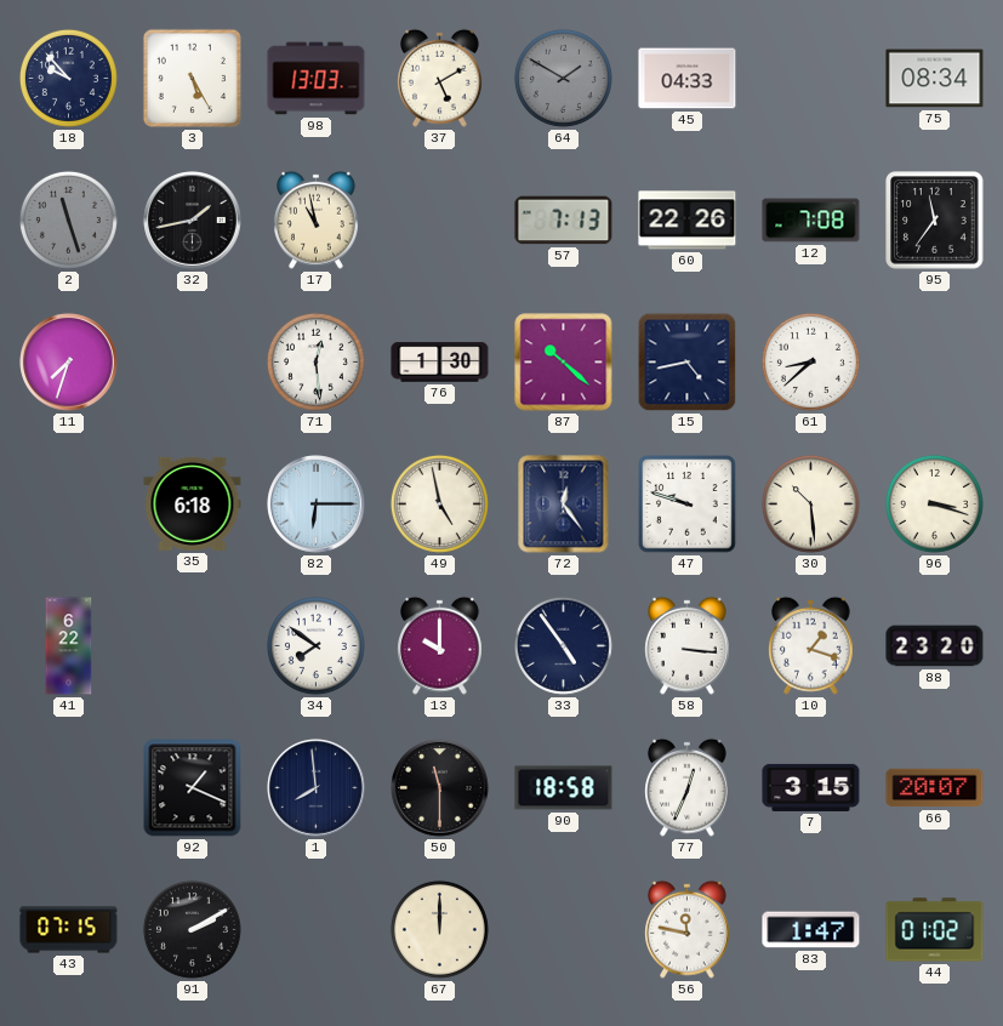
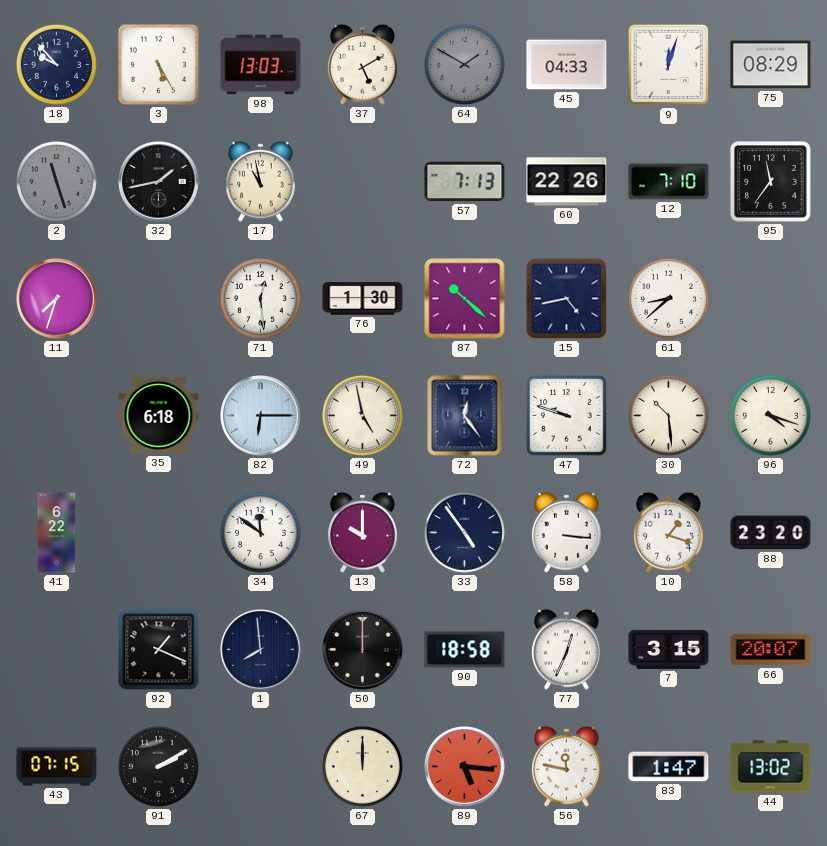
9: none -> 12:03 (669, 65)
75: 08:34 -> 08:29 (771, 65)
12: 7:08 -> 7:10 (669, 182)
96: 3:18 -> 4:18 (770, 415)
34: 7:51 -> 11:51 (260, 532)
50: 11:30 -> 12:00 (363, 650)
89: none -> 5:16 (465, 767)
44: 01:02 -> 13:02 (771, 767)
